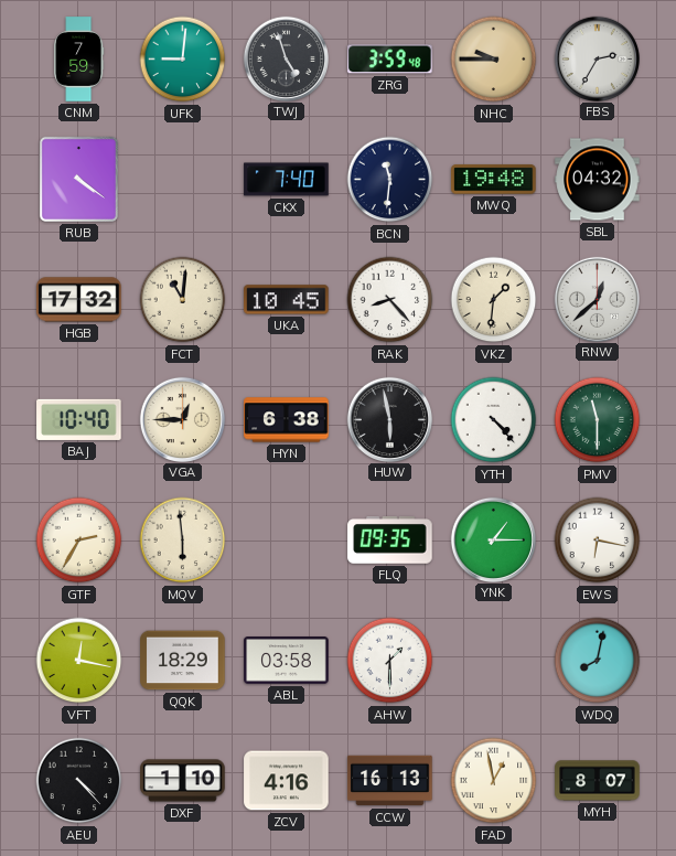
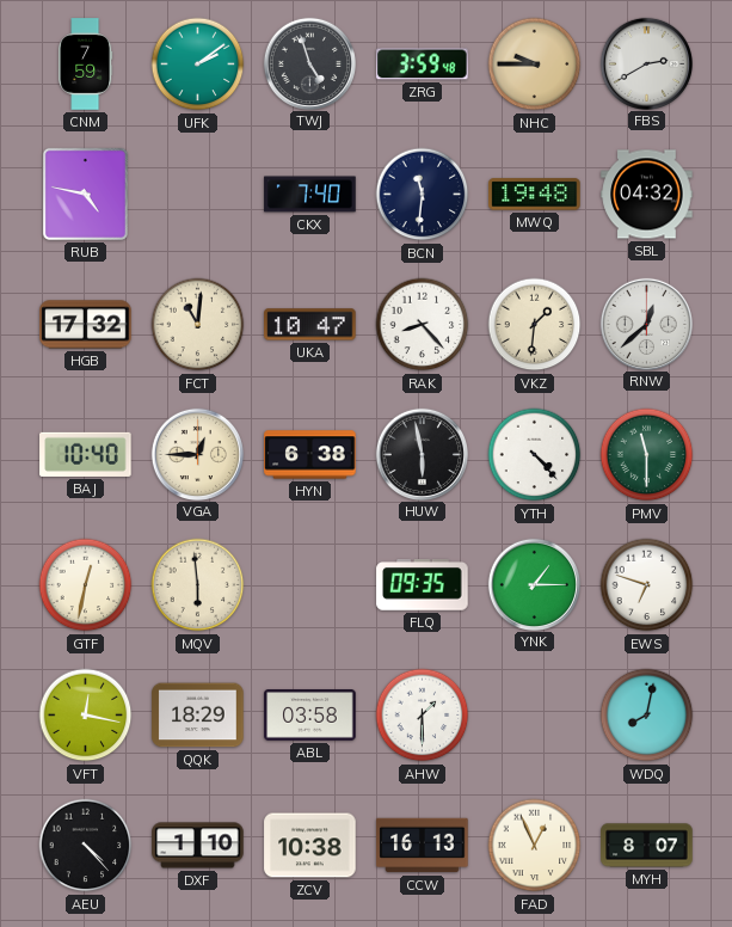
UFK: 9:01 -> 2:09 (198, 65)
FBS: 2:35 -> 2:40 (646, 63)
RUB: 4:21 -> 4:47 (85, 194)
UKA: 10:45 -> 10:47 (310, 325)
GTF: 2:35 -> 12:32 (86, 585)
EWS: 6:17 -> 6:48 (647, 585)
ZCV: 4:16 -> 10:38 (310, 846)
FAD: 12:58 -> 12:56 (535, 846)
